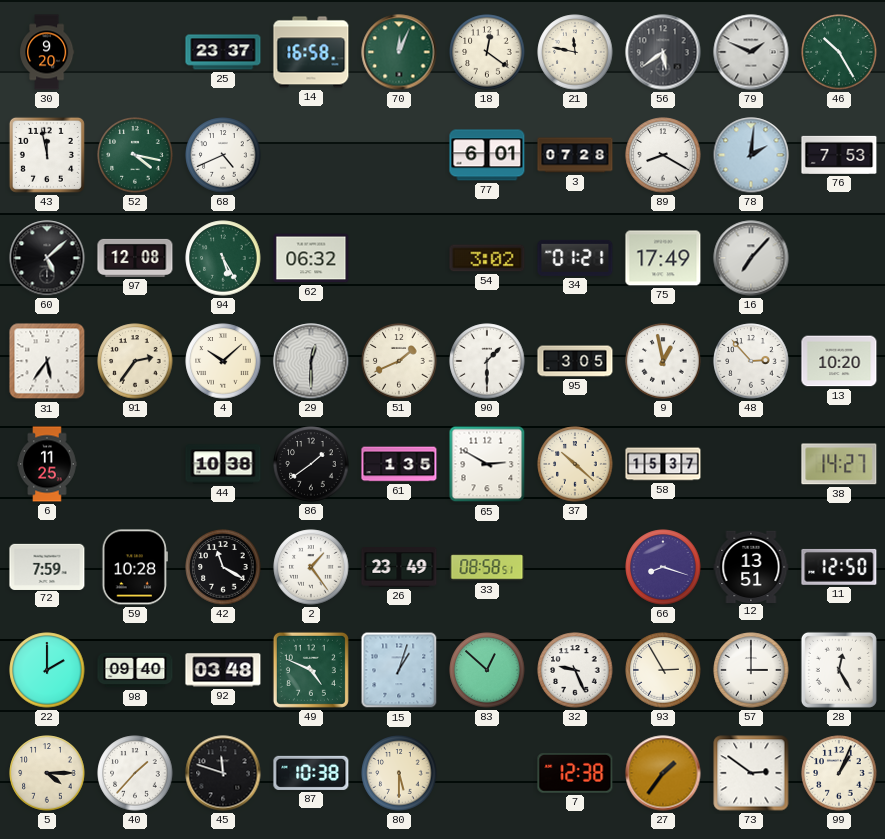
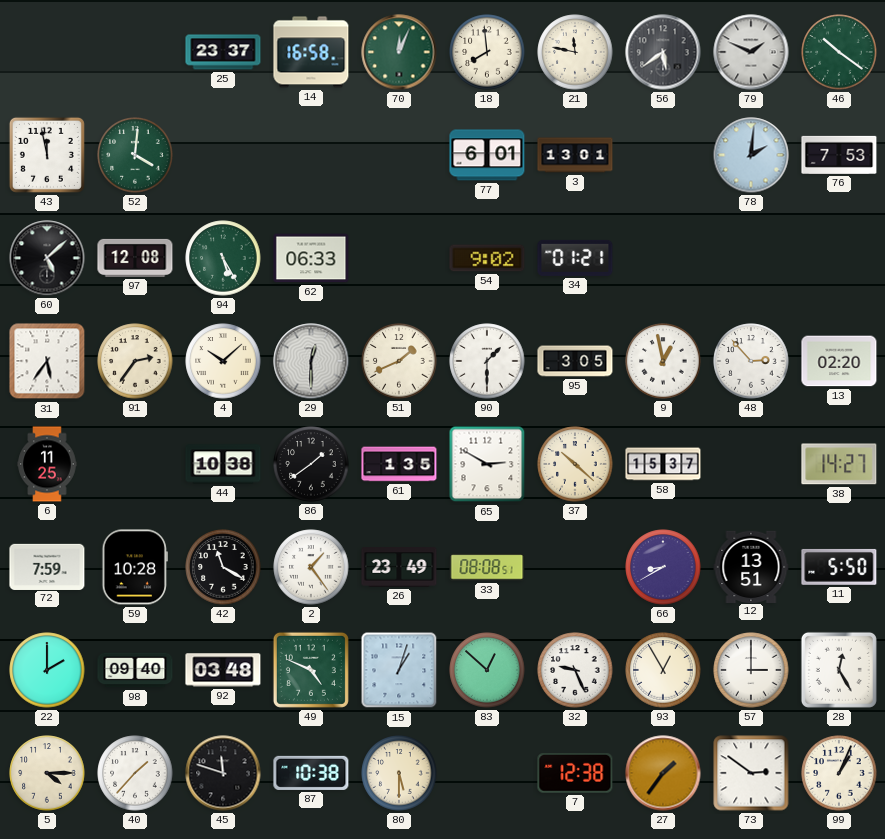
30: 9:20 -> none (47, 52)
18: 12:21 -> 7:59 (487, 52)
46: 10:25 -> 10:21 (839, 52)
52: 4:17 -> 4:01 (135, 155)
68: 4:41 -> none (223, 155)
3: 07:28 -> 13:01 (575, 155)
89: 8:20 -> none (663, 155)
62: 06:32 -> 06:33 (311, 258)
54: 3:02 -> 9:02 (487, 258)
75: 17:49 -> none (663, 258)
16: 7:07 -> none (751, 258)
13: 10:20 -> 02:20 (839, 361)
33: 08:58 -> 08:08 (487, 567)
66: 8:18 -> 8:40 (663, 567)
11: 12:50 -> 5:50 (839, 567)
93: 2:55 -> 12:55 (663, 670)
